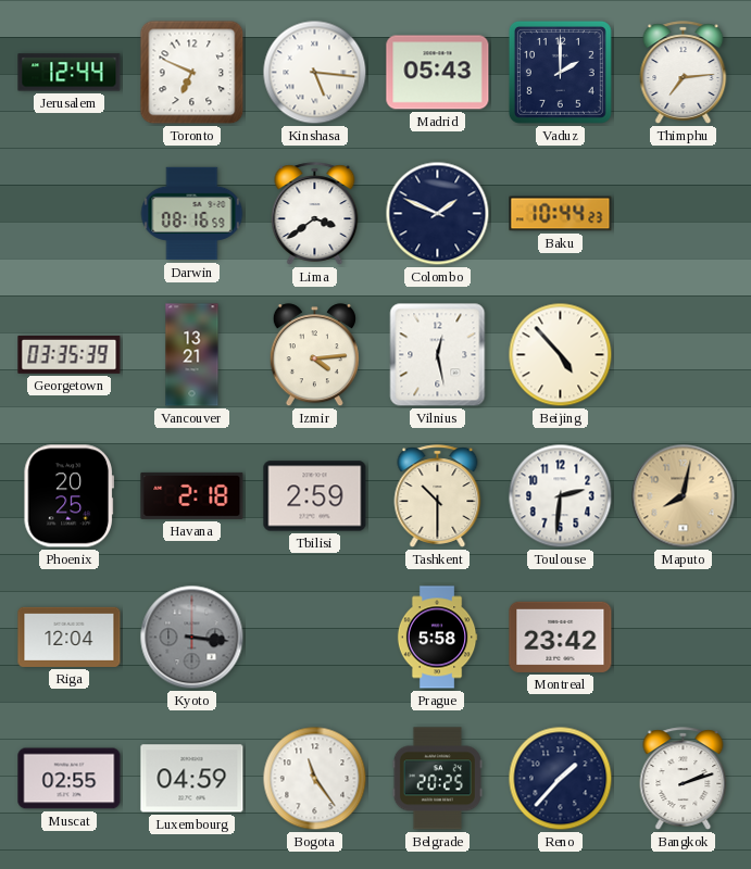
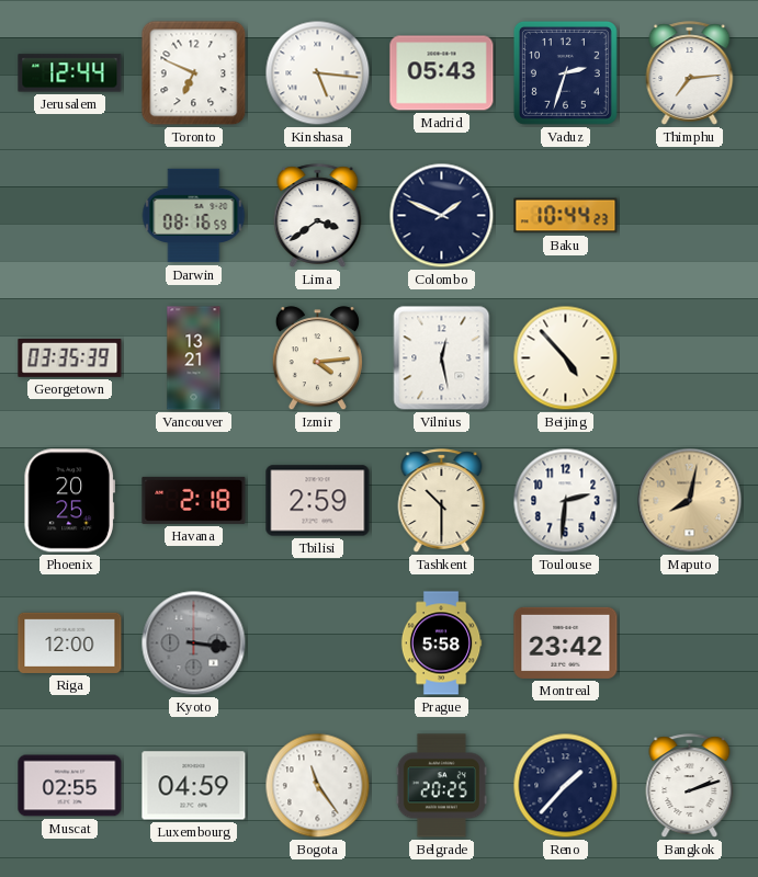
Vaduz: 2:00 -> 2:33 (565, 72)
Riga: 12:04 -> 12:00 (70, 642)
